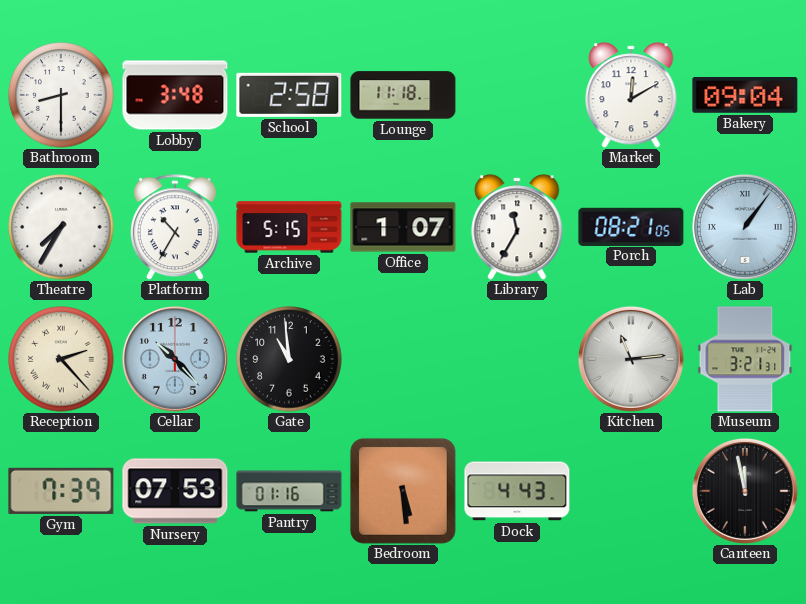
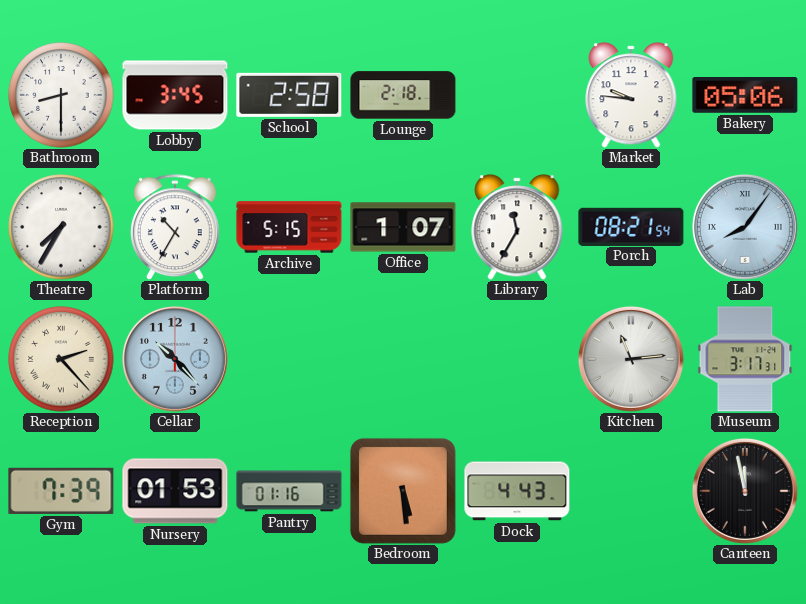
Lobby: 3:48 -> 3:45 (175, 95)
Lounge: 11:18 -> 2:18 (403, 95)
Market: 12:10 -> 9:46 (631, 95)
Bakery: 09:04 -> 05:06 (745, 96)
Porch: 08:21:05 -> 08:21:54 (631, 226)
Lab: 1:06 -> 8:06 (745, 227)
Gate: 10:59 -> none (289, 359)
Museum: 3:21 -> 3:17 (745, 359)
Nursery: 07:53 -> 01:53 (175, 491)
